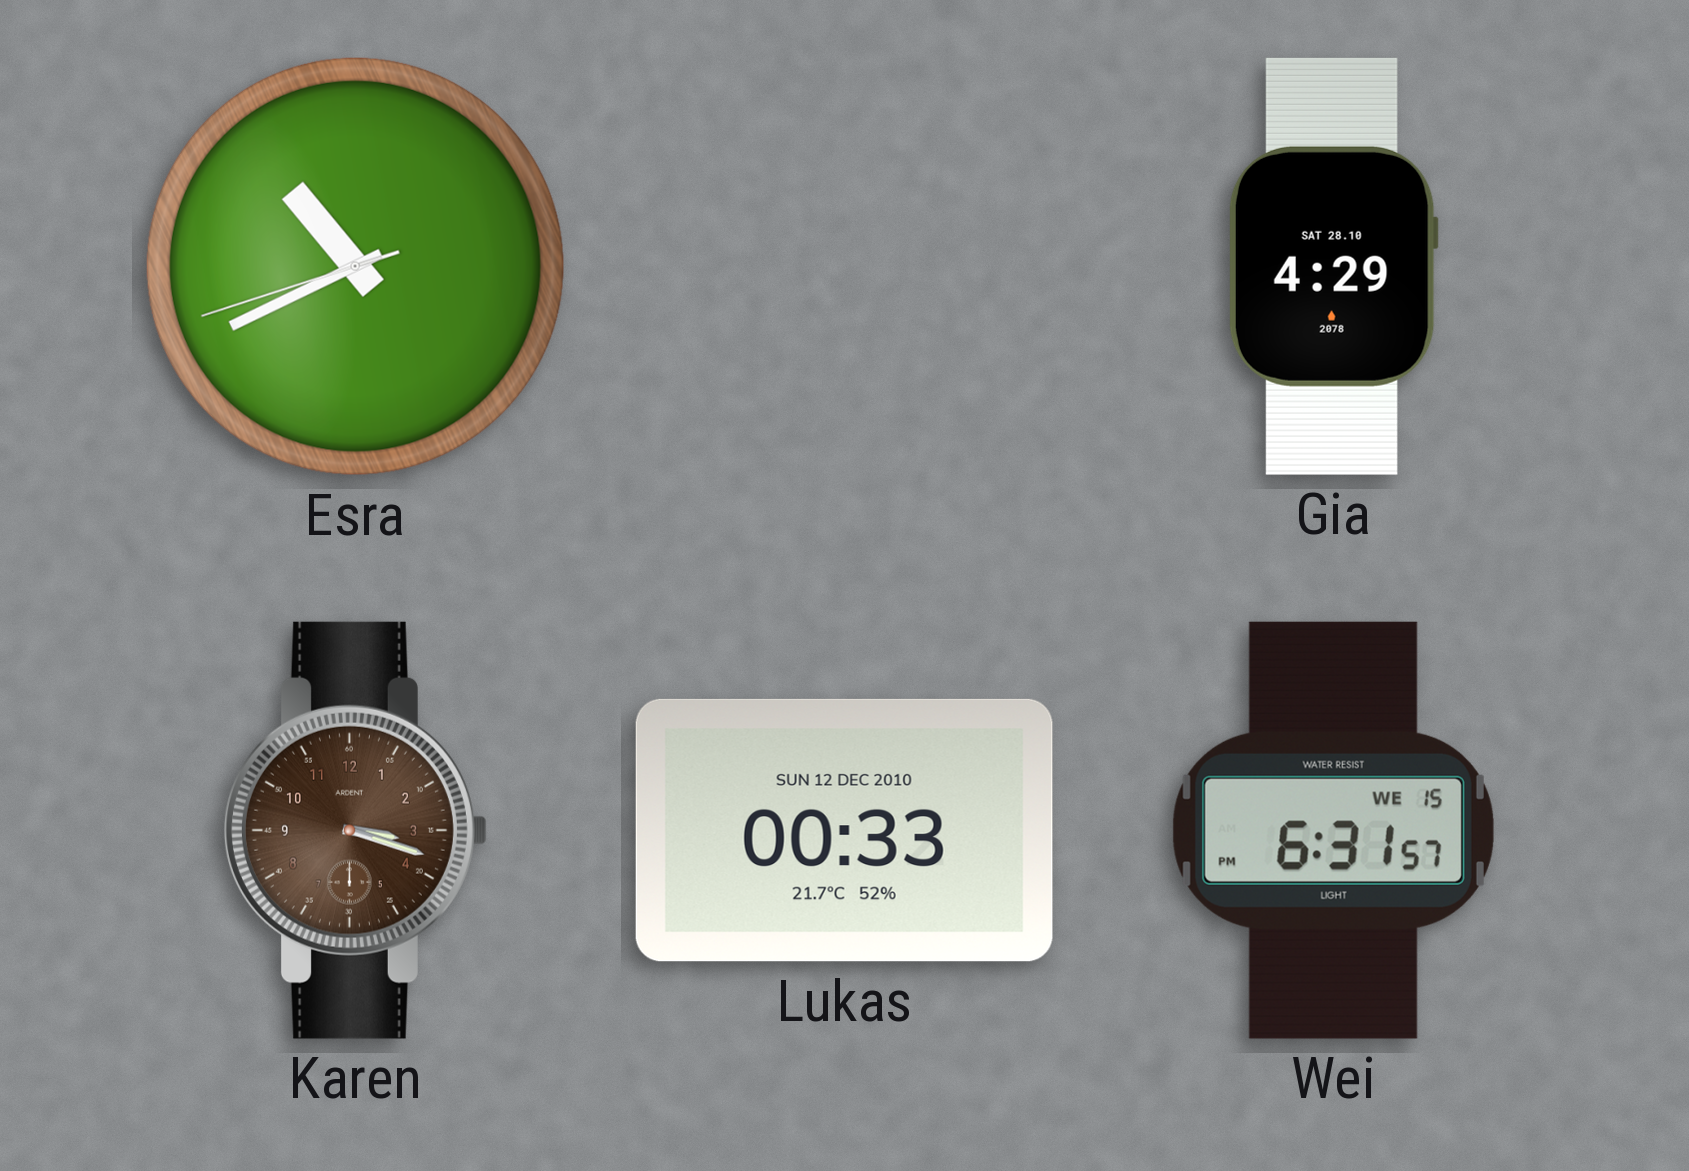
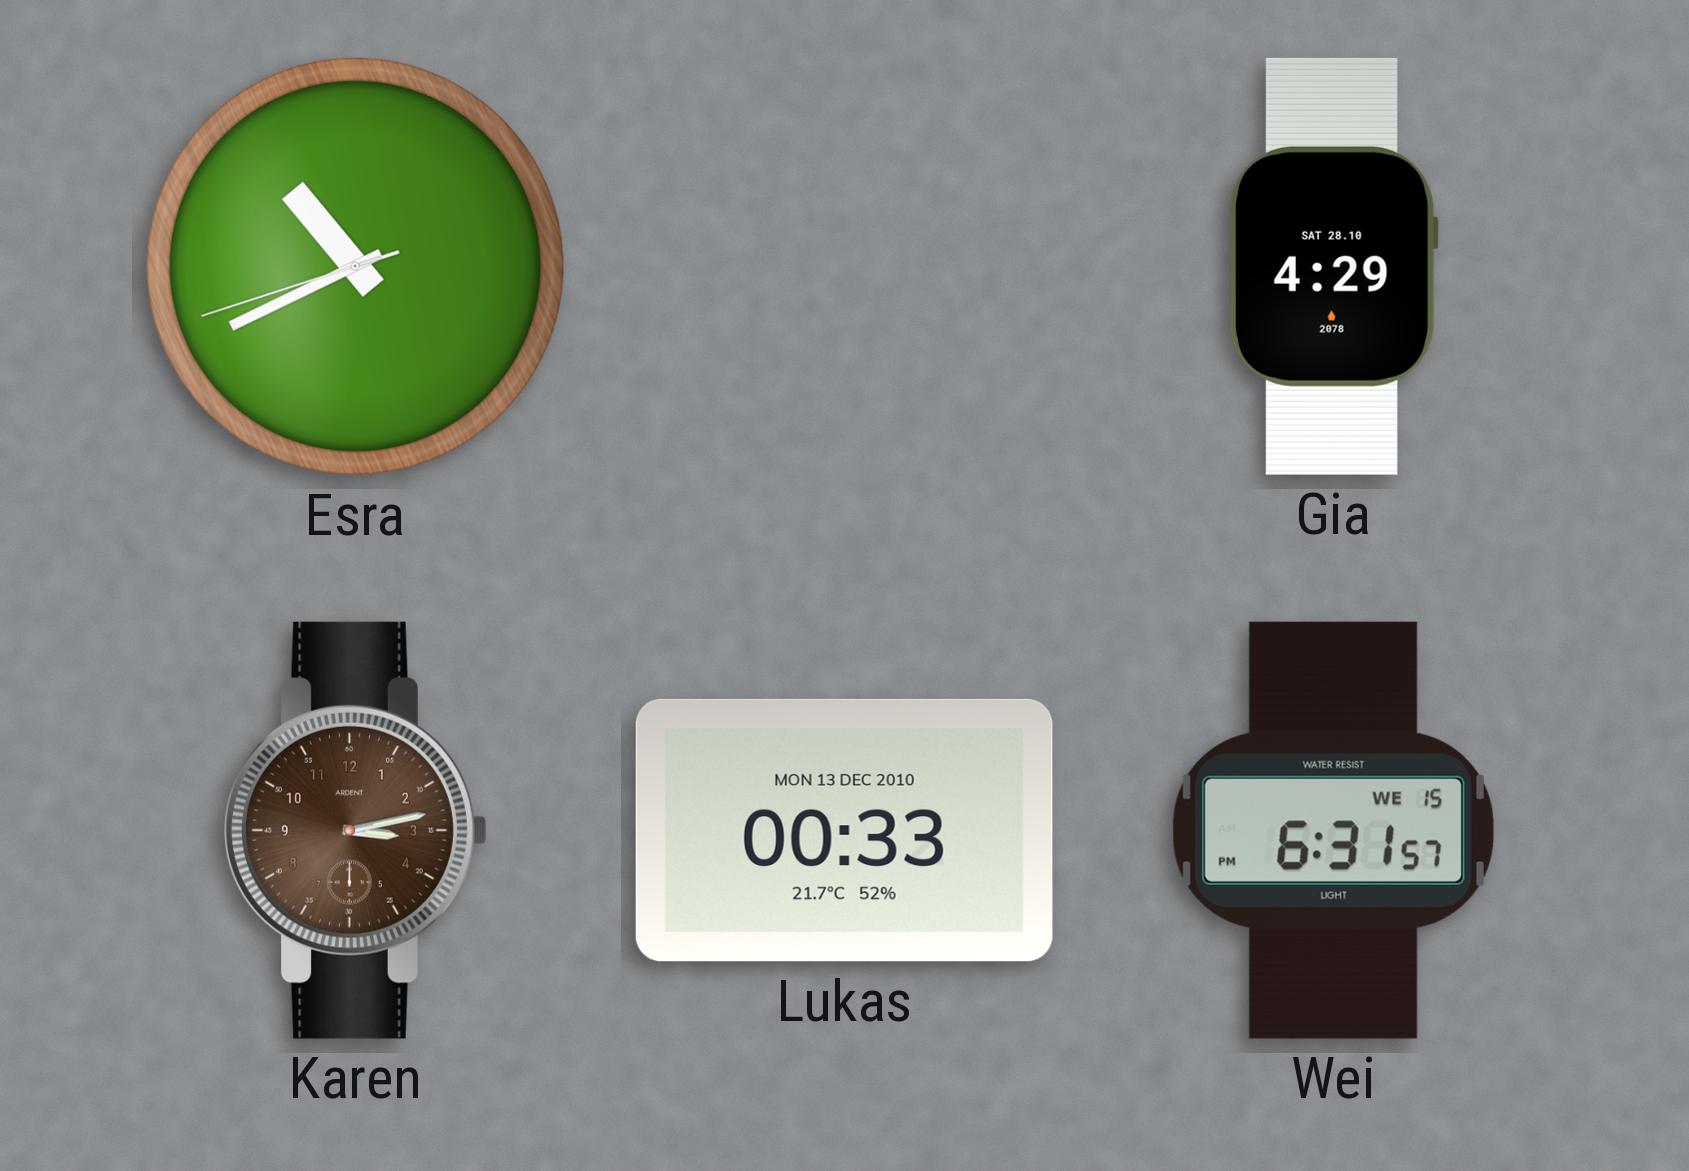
Karen: 3:18 -> 3:13 (355, 830)
Lukas date: SUN 12 DEC 2010 -> MON 13 DEC 2010 (844, 830)
